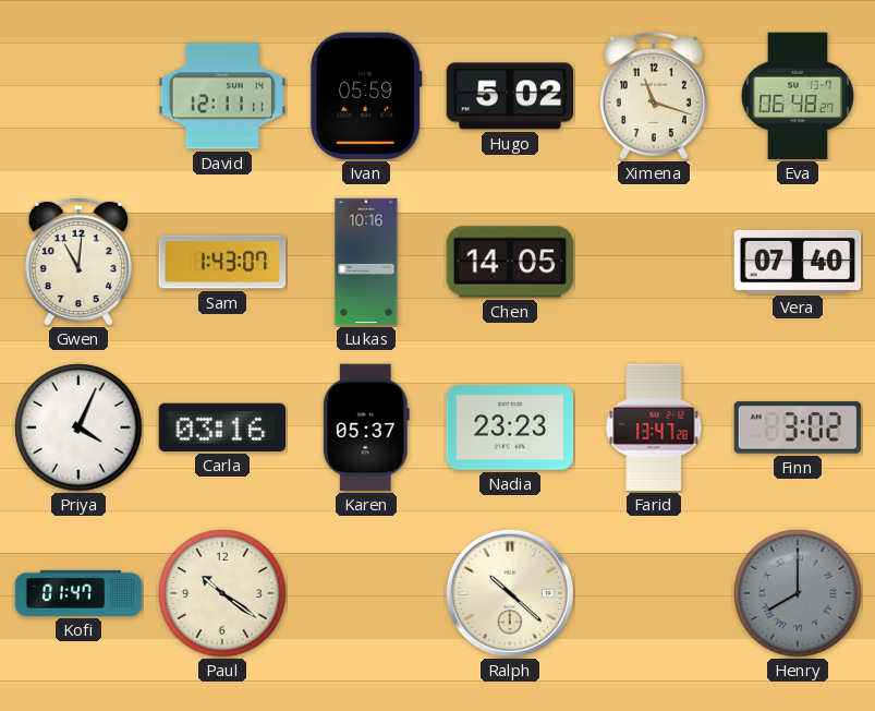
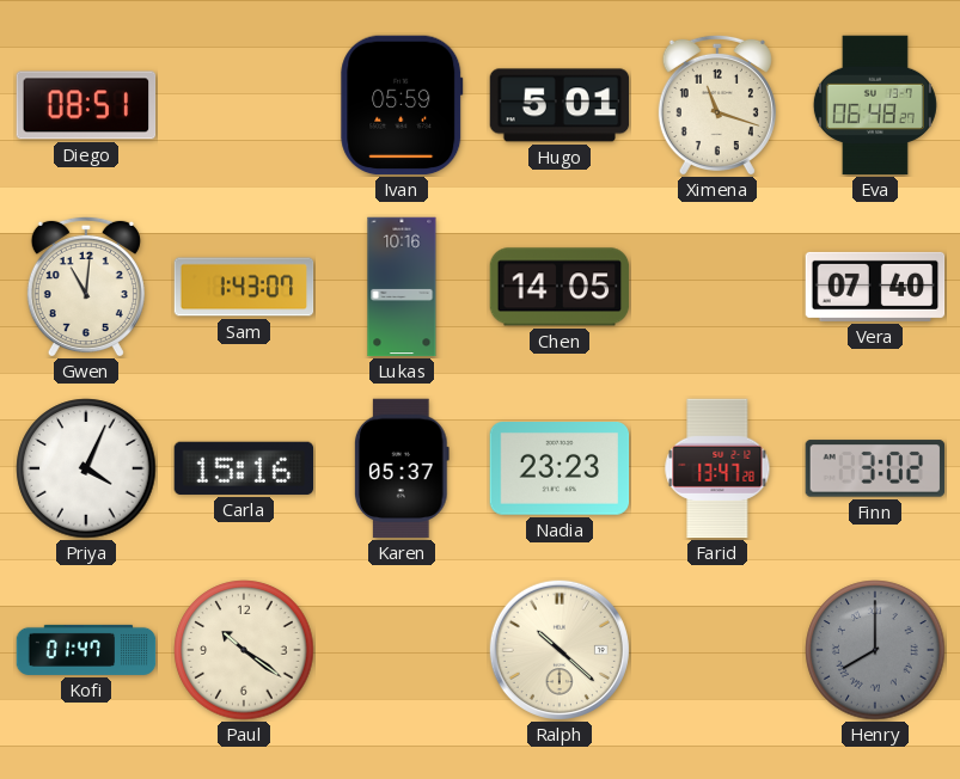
Diego: none -> 08:51 (86, 105)
David: 12:11 -> none (222, 96)
Hugo: 5:02 -> 5:01 (560, 105)
Carla: 03:16 -> 15:16 (243, 468)
